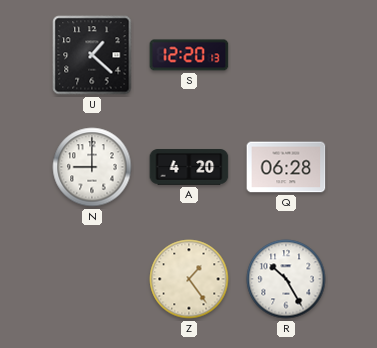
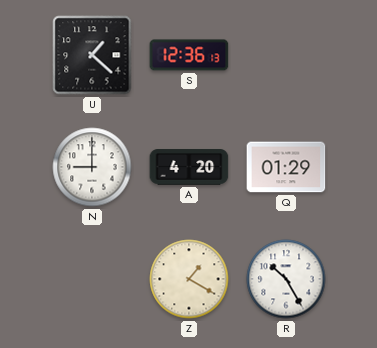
S: 12:20 -> 12:36 (189, 55)
Q: 06:28 -> 01:29 (286, 167)
Z: 1:24 -> 1:20 (189, 279)
